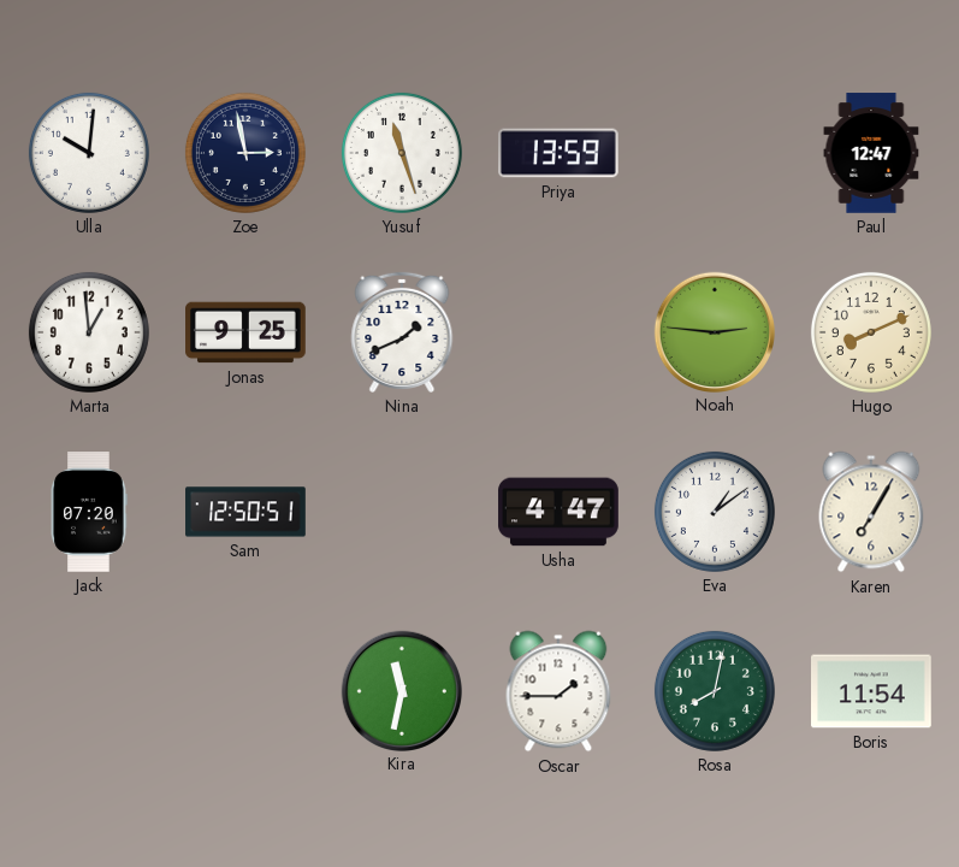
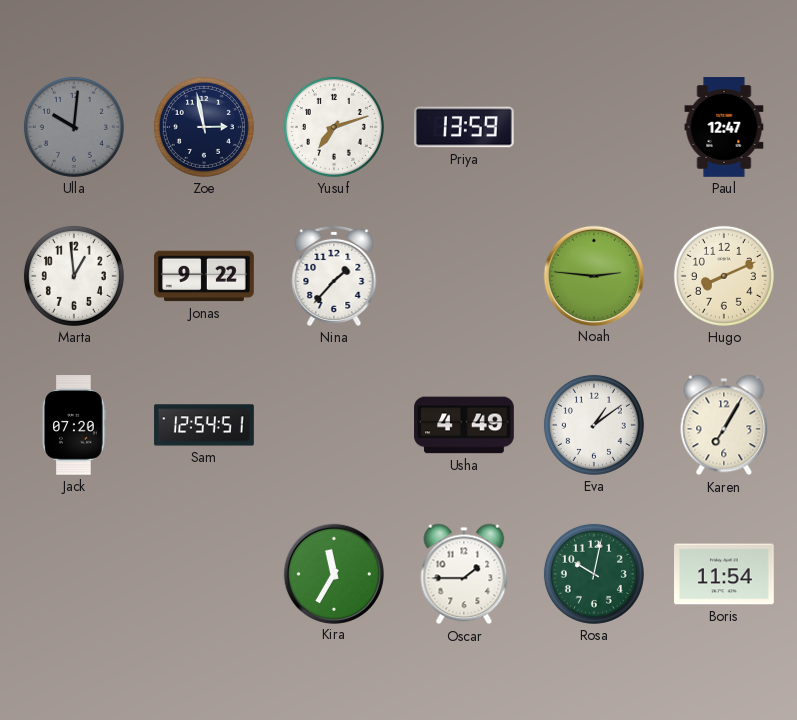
Ulla dial: white -> grey (74, 127)
Yusuf: 11:27 -> 7:12 (334, 127)
Jonas: 9:25 -> 9:22 (204, 276)
Nina: 1:41 -> 1:37 (334, 276)
Sam: 12:50 -> 12:54 (204, 425)
Usha: 4:47 -> 4:49 (464, 425)
Kira: 11:32 -> 11:35 (333, 573)
Rosa: 8:02 -> 10:02 (594, 574)
